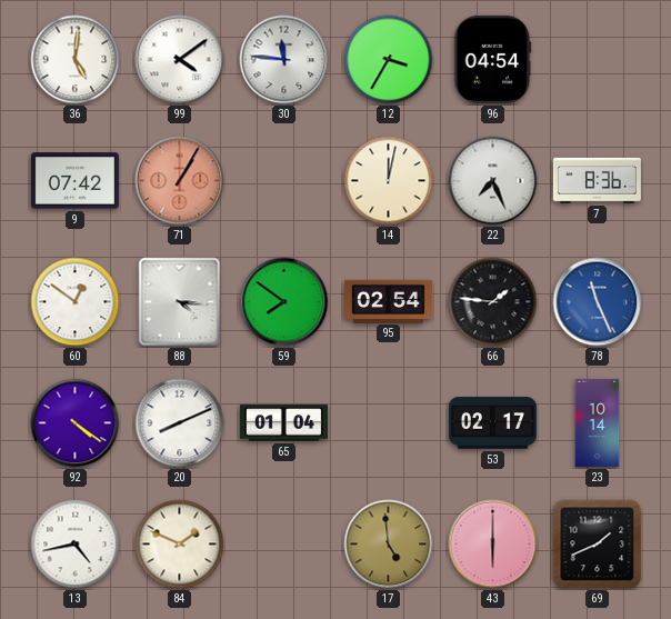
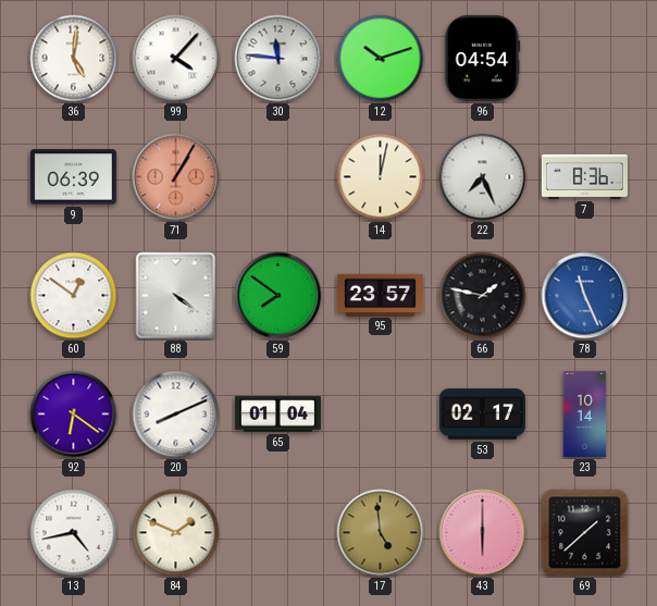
99: 4:09 -> 4:07 (176, 59)
12: 3:35 -> 10:12 (381, 59)
9: 07:42 -> 06:39 (73, 177)
88: 4:16 -> 4:21 (176, 296)
95: 02:54 -> 23:57 (380, 295)
66: 1:46 -> 1:47 (483, 296)
92: 4:21 -> 6:21 (74, 415)
69: 1:41 -> 1:38 (585, 533)
